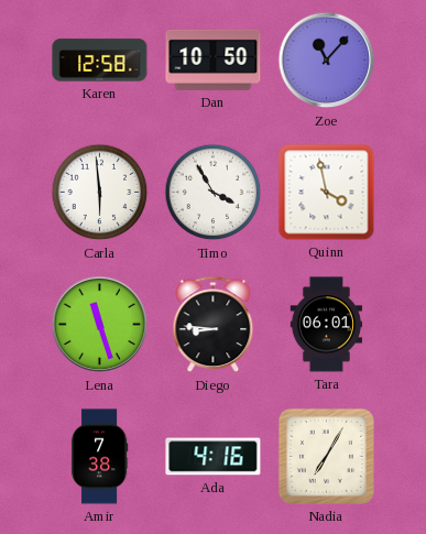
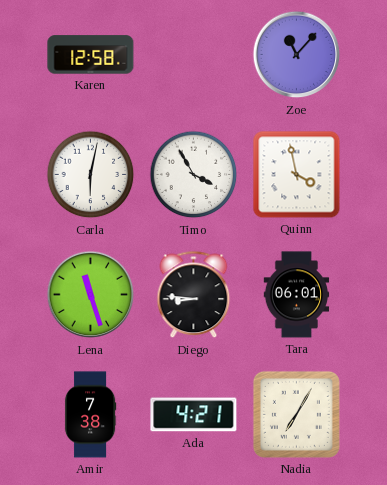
Dan: 10:50 -> none (214, 59)
Carla: 5:59 -> 6:02 (91, 175)
Ada: 4:16 -> 4:21 (194, 415)
